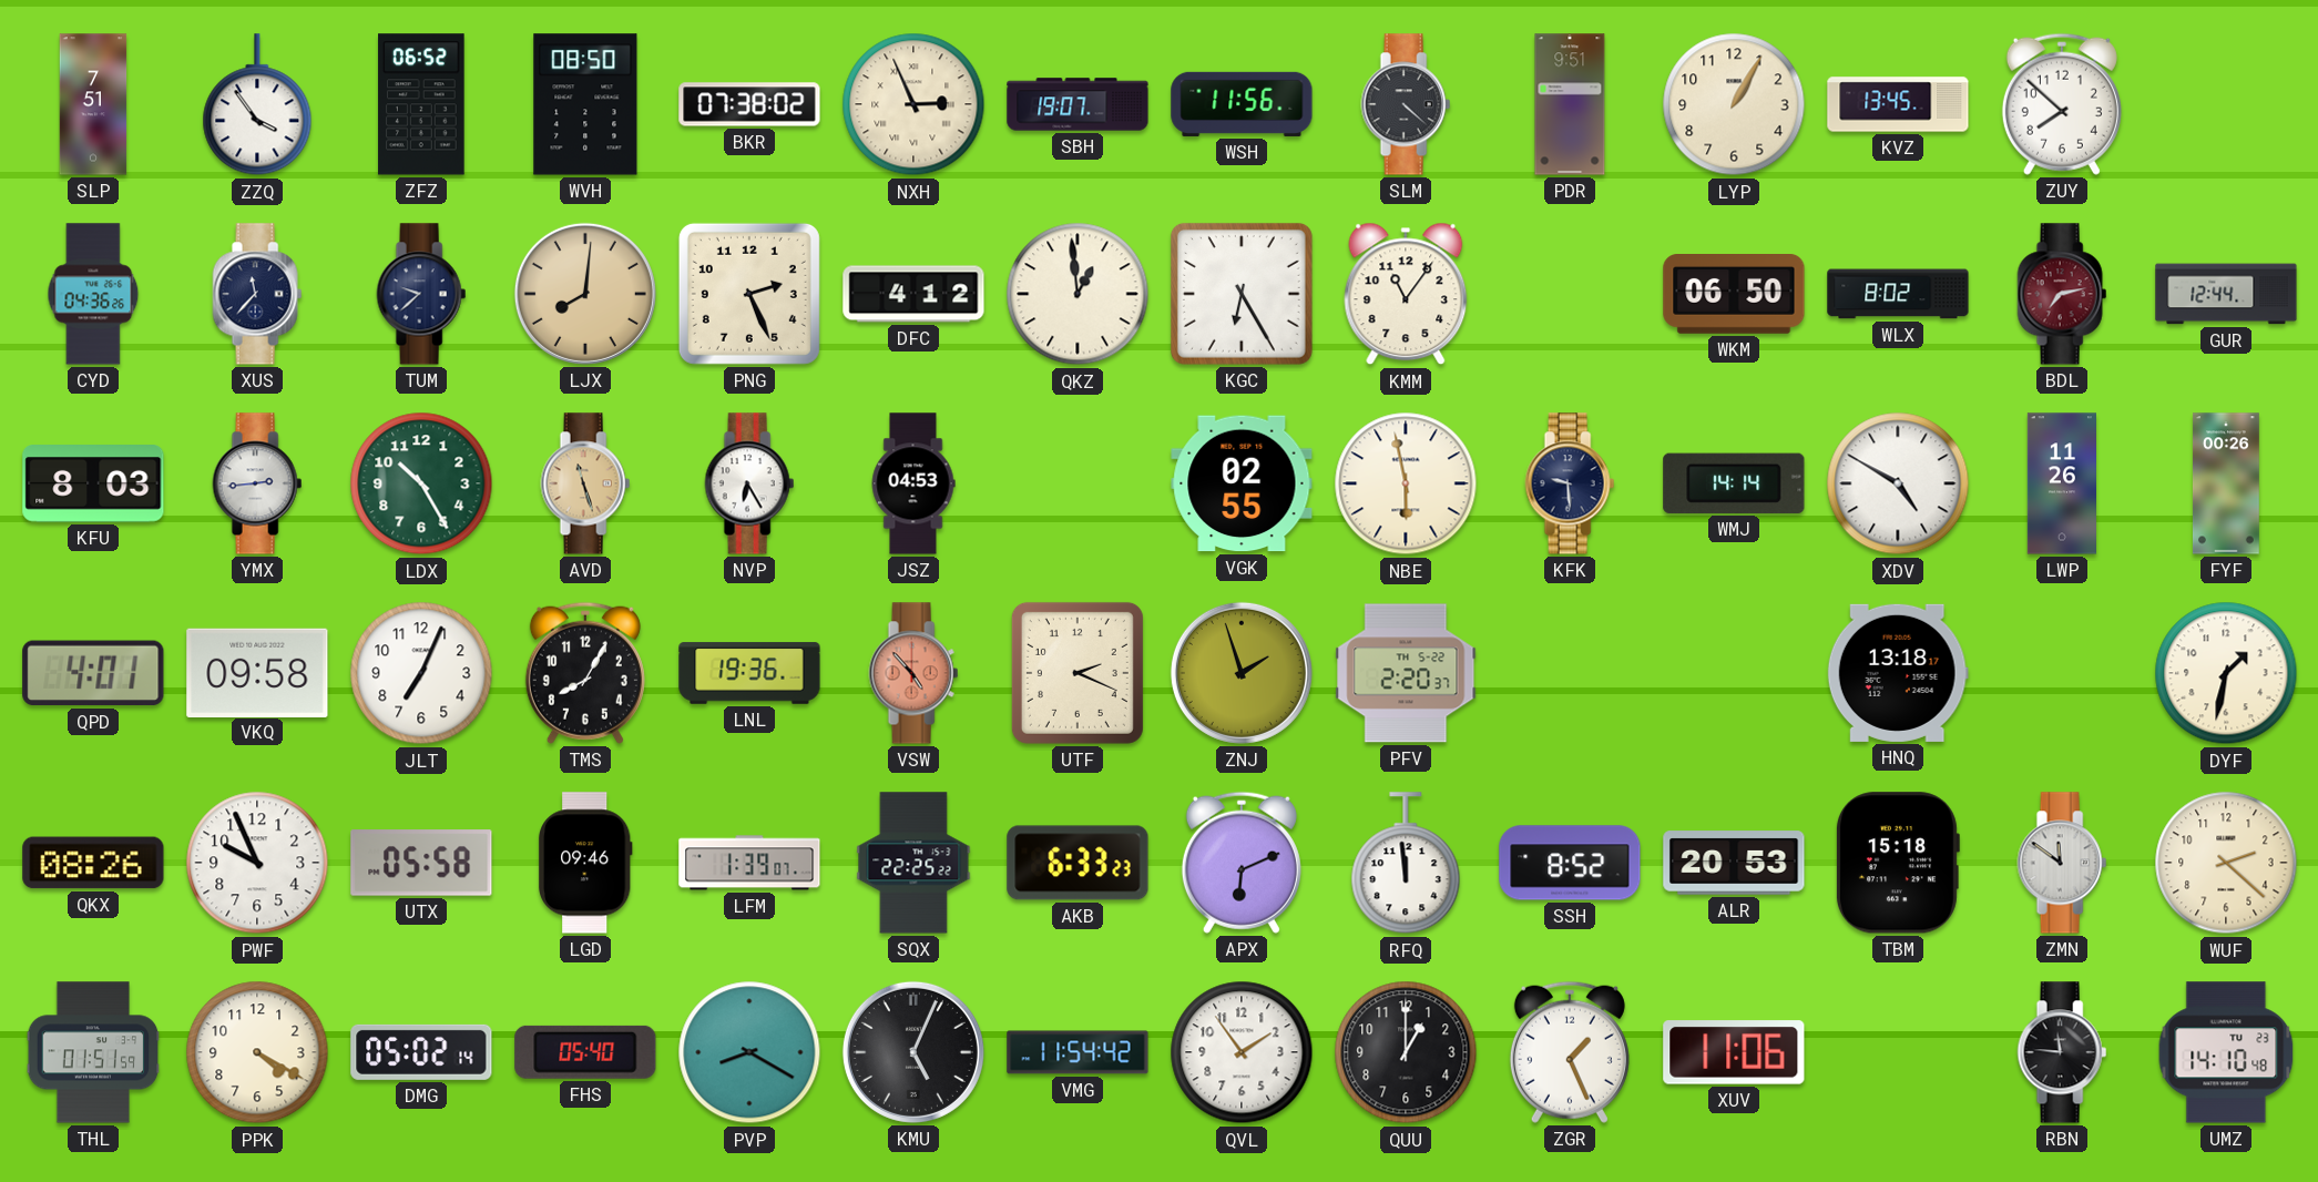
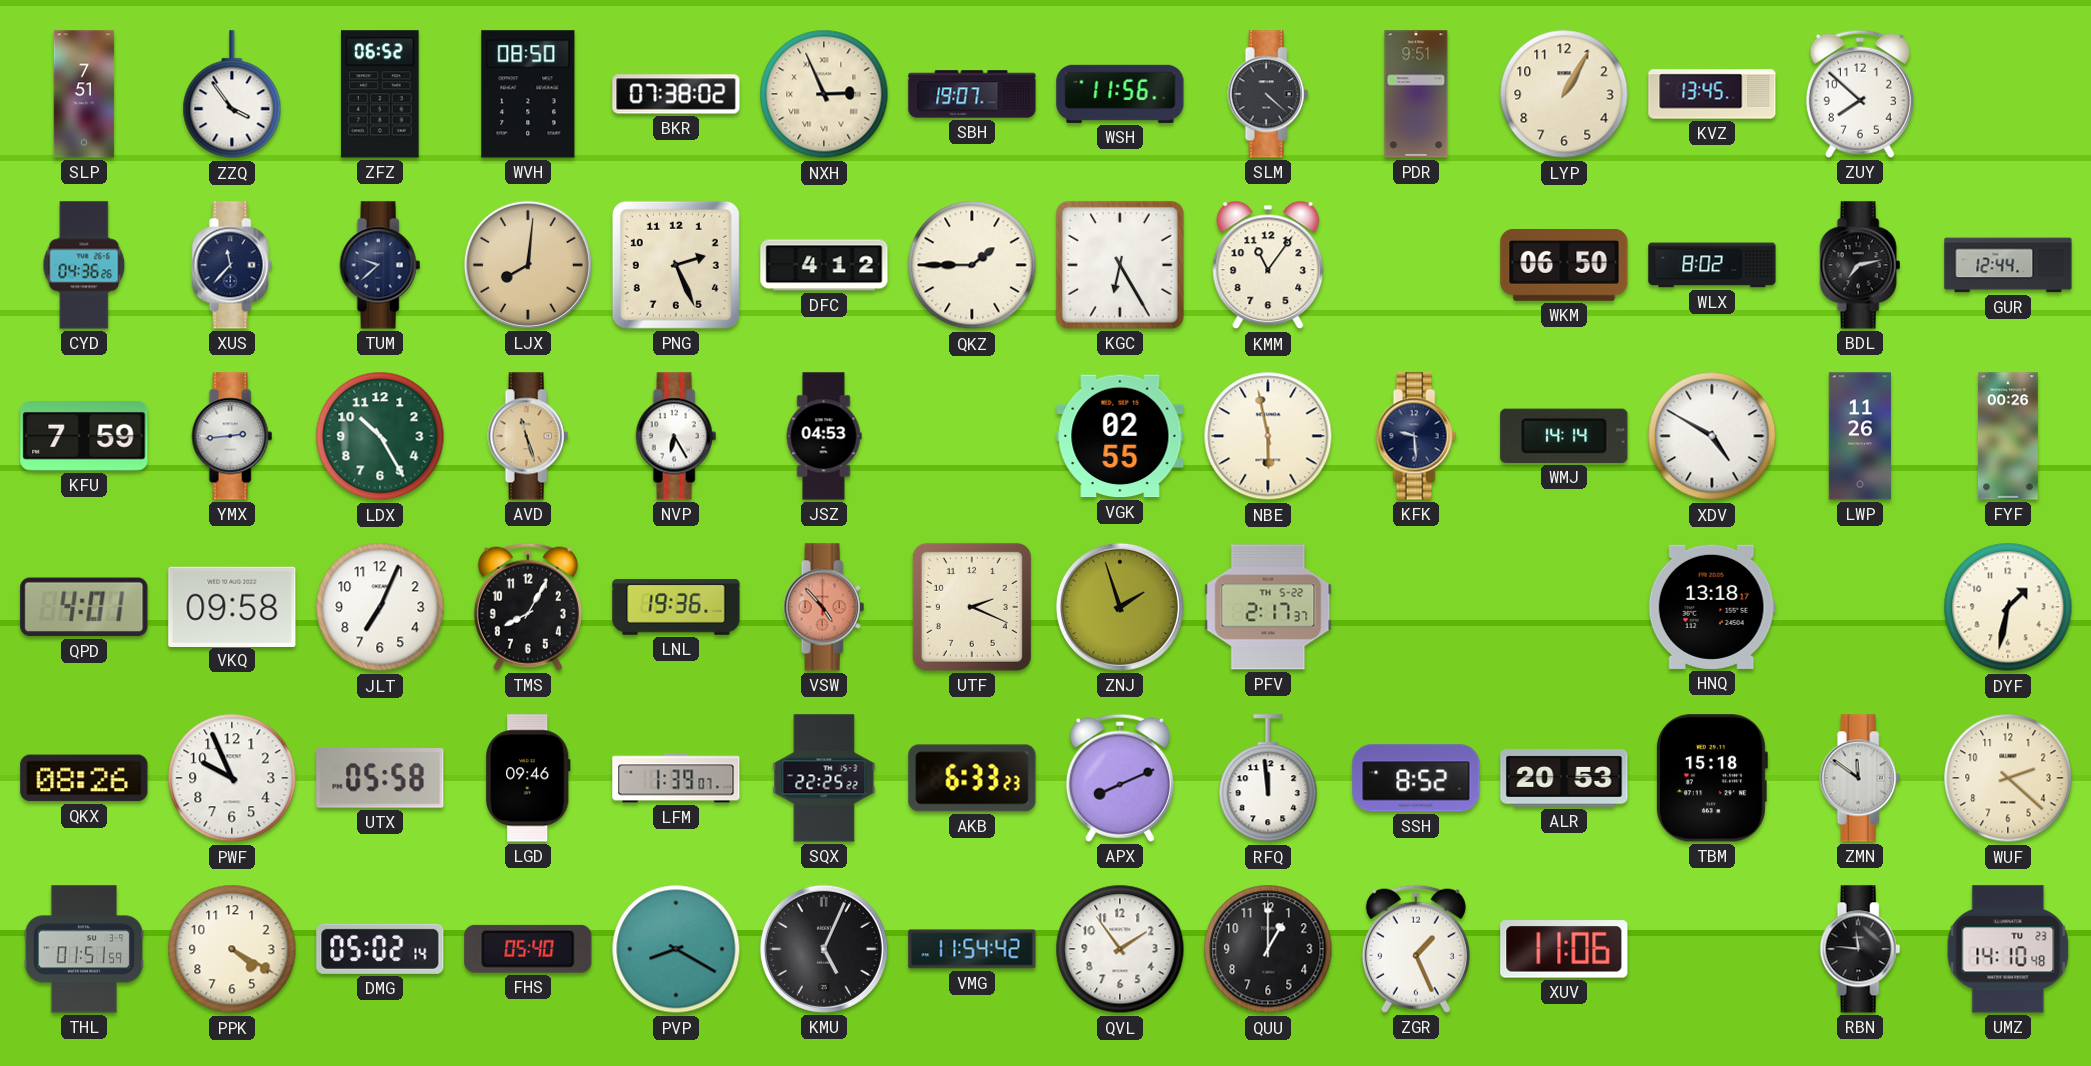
QKZ: 12:59 -> 1:45 (972, 265)
BDL dial: burgundy -> black (1860, 265)
KFU: 8:03 -> 7:59 (84, 437)
PFV: 2:20 -> 2:17 (1268, 607)
APX: 6:11 -> 8:11 (1120, 778)
